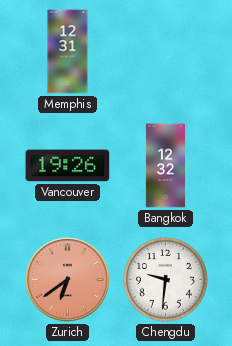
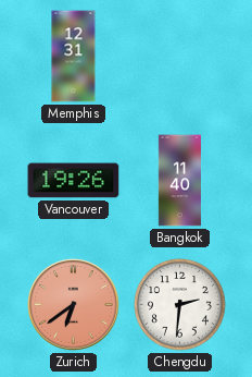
Bangkok: 12:32 -> 11:40 (179, 181)
Chengdu: 9:31 -> 2:31 (180, 305)
